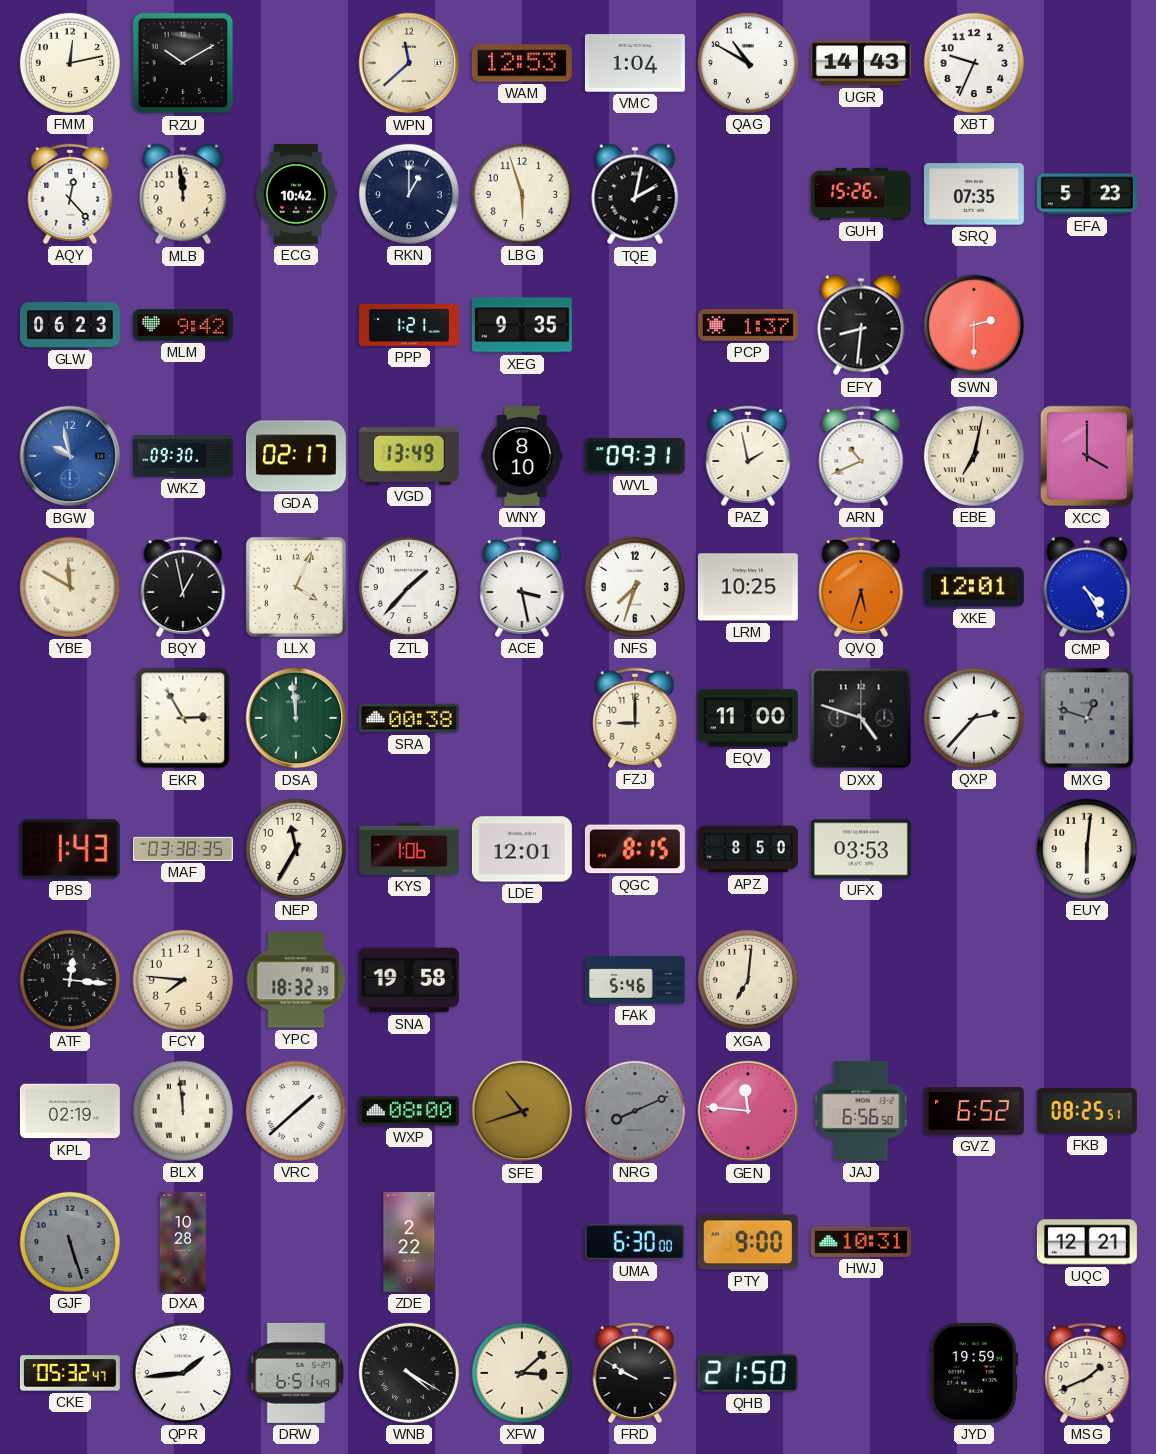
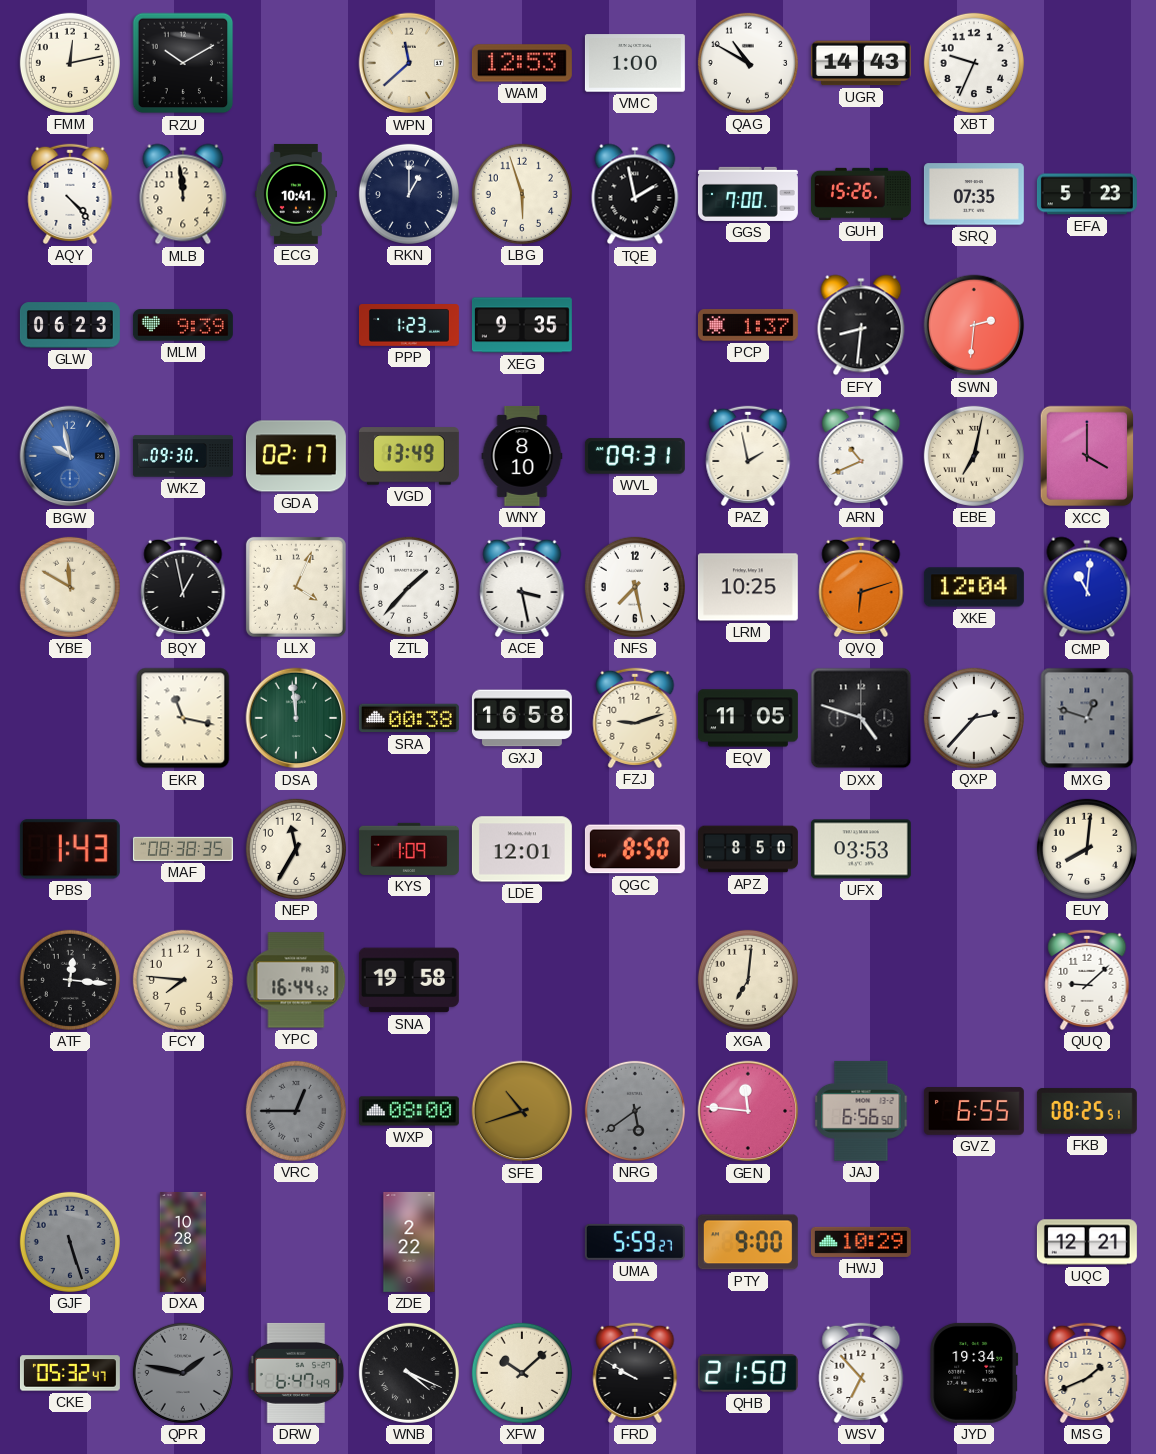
VMC: 1:04 -> 1:00 (635, 63)
AQY: 12:23 -> 4:23 (70, 194)
ECG: 10:42 -> 10:41 (296, 194)
TQE: 2:02 -> 1:58 (635, 194)
GGS: none -> 7:00 (748, 194)
MLM: 9:42 -> 9:39 (183, 325)
PPP: 1:21 -> 1:23 (409, 326)
SWN: 2:30 -> 2:31 (974, 325)
NFS: 7:33 -> 7:28 (635, 587)
QVQ: 5:33 -> 6:12 (861, 587)
XKE: 12:01 -> 12:04 (974, 587)
CMP: 4:25 -> 11:01 (1087, 587)
EKR: 2:55 -> 11:17 (183, 718)
GXJ: none -> 16:58 (522, 718)
FZJ: 9:00 -> 9:12 (635, 718)
EQV: 11:00 -> 11:05 (748, 718)
MAF: 03:38 -> 08:38 (183, 849)
KYS: 1:06 -> 1:09 (409, 849)
QGC: 8:15 -> 8:50 (635, 849)
EUY: 6:01 -> 8:01 (1087, 849)
YPC: 18:32 -> 16:44 (296, 980)
FAK: 5:46 -> none (635, 980)
QUQ: none -> 9:08 (1087, 980)
KPL: 02:19 -> none (70, 1111)
BLX: 11:59 -> none (183, 1111)
VRC: 1:38 -> 12:45 (296, 1111)
VRC dial: white -> grey (296, 1111)
NRG: 8:11 -> 5:39 (635, 1111)
GVZ: 6:52 -> 6:55 (974, 1111)
UMA: 6:30 -> 5:59 (635, 1242)
HWJ: 10:31 -> 10:29 (861, 1242)
QPR: 1:44 -> 1:47 (183, 1373)
QPR dial: white -> grey (183, 1373)
DRW: 6:51 -> 6:47 (296, 1373)
WNB: 4:20 -> 4:19 (409, 1373)
XFW: 3:08 -> 10:08 (522, 1373)
WSV: none -> 6:53 (861, 1373)
JYD: 19:59 -> 19:34 (974, 1373)
